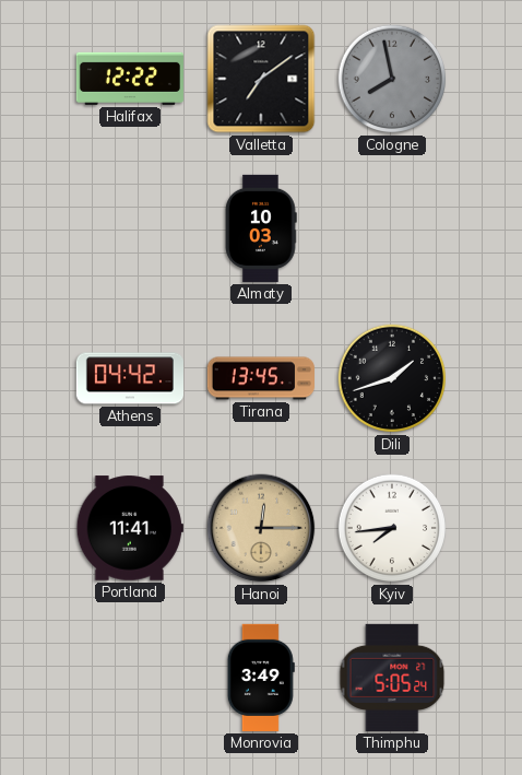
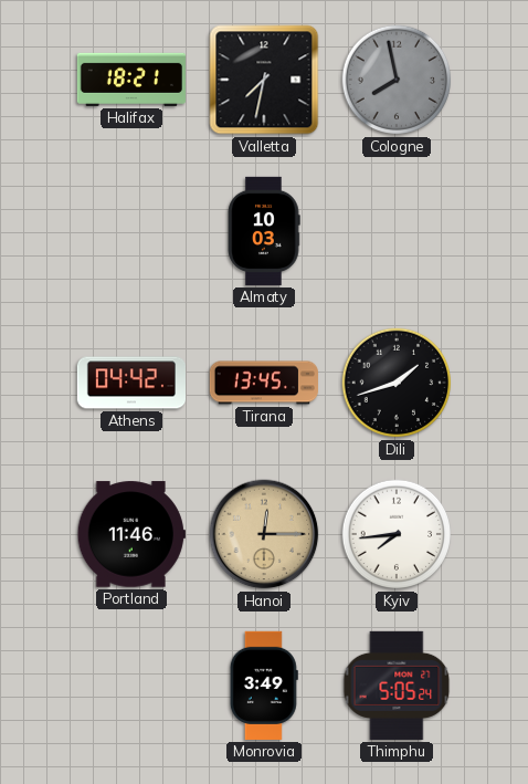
Halifax: 12:22 -> 18:21 (131, 80)
Valletta: 7:09 -> 7:32 (264, 80)
Portland: 11:41 -> 11:46 (131, 534)
